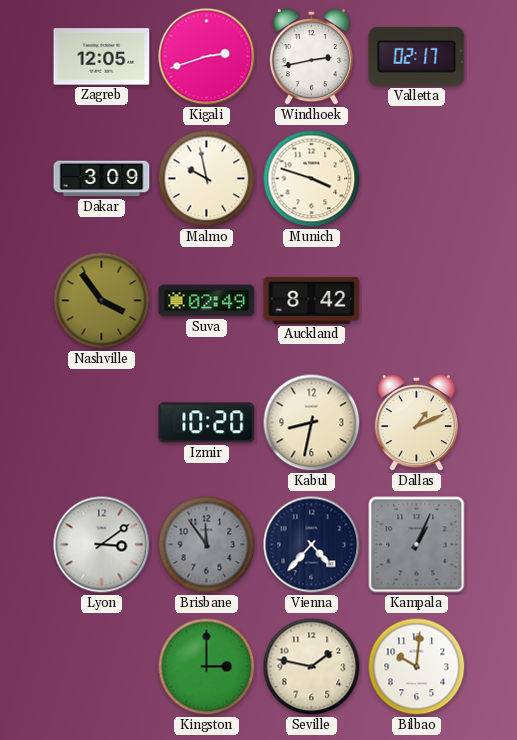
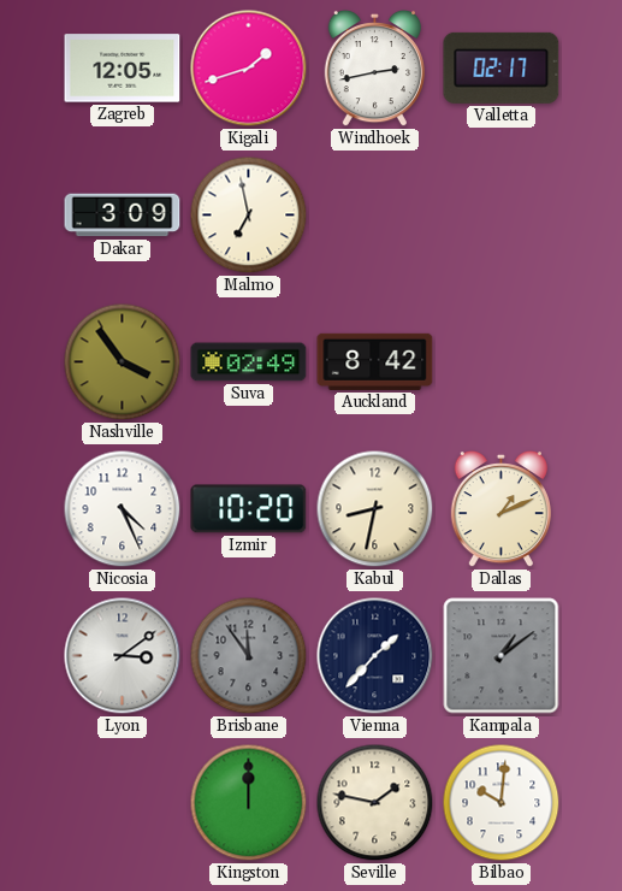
Kigali: 2:42 -> 1:42 (249, 69)
Malmo: 9:58 -> 6:58 (249, 216)
Munich: 3:48 -> none (312, 179)
Nicosia: none -> 4:26 (123, 509)
Vienna: 4:37 -> 1:37 (375, 656)
Kampala: 1:04 -> 1:09 (502, 656)
Kingston: 3:00 -> 12:00 (249, 803)
